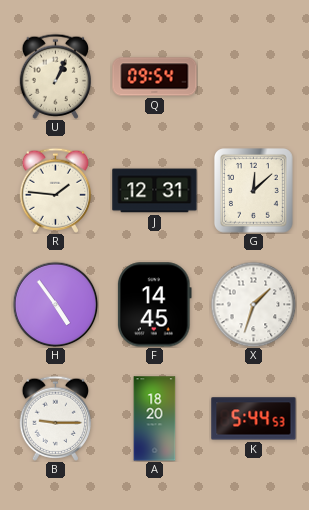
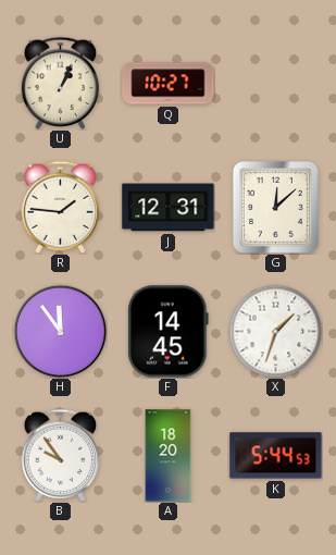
Q: 09:54 -> 10:27 (169, 84)
H: 4:54 -> 11:54 (60, 331)
B: 9:15 -> 9:54 (61, 455)
